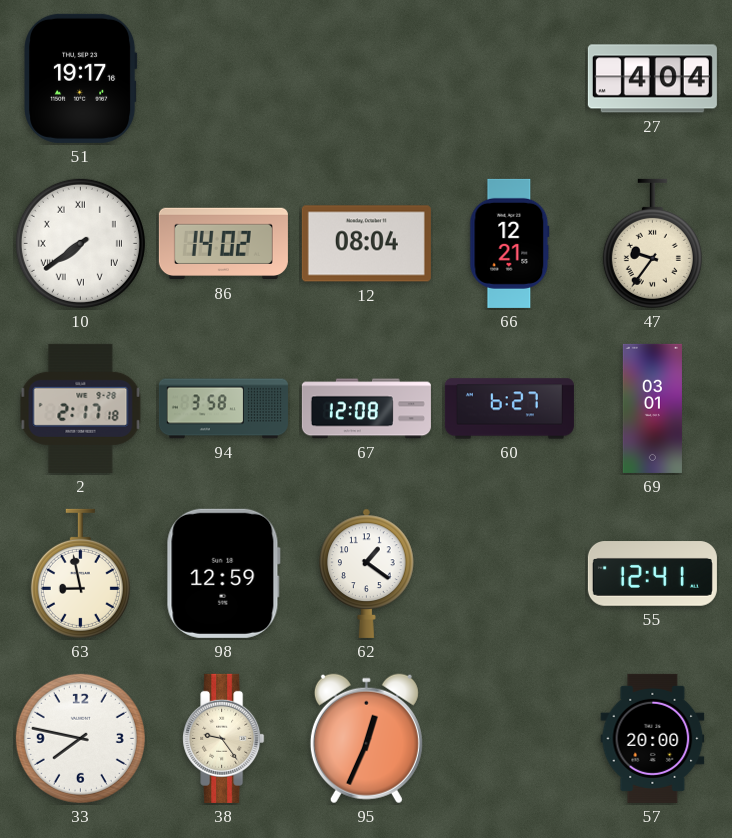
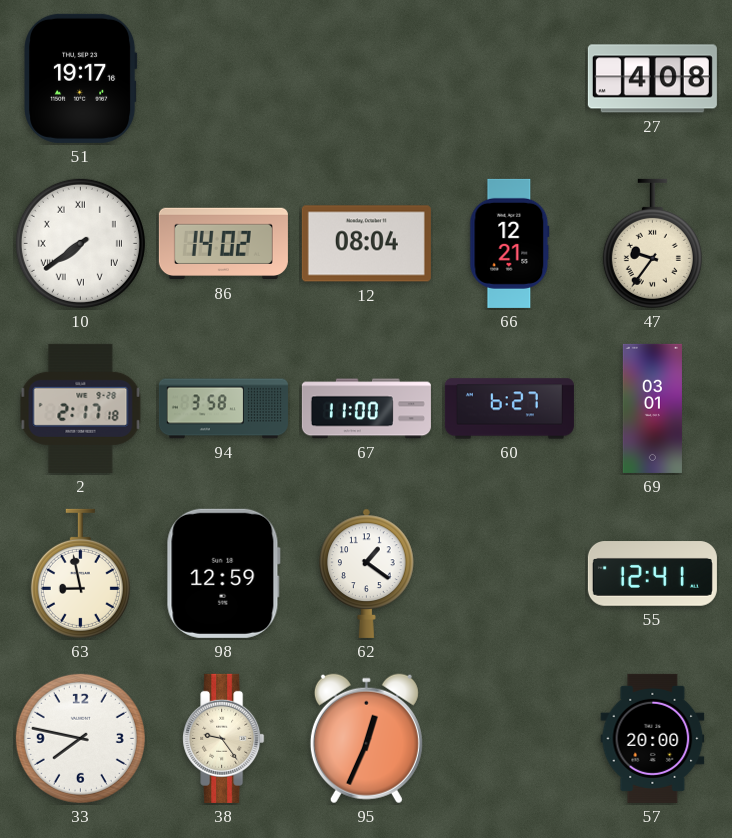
27: 4:04 -> 4:08 (652, 79)
67: 12:08 -> 11:00 (366, 409)
